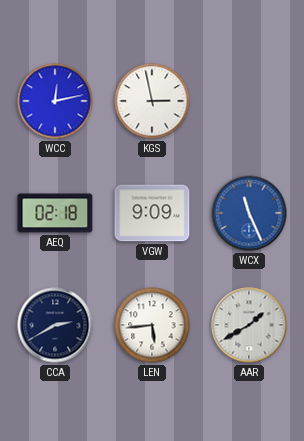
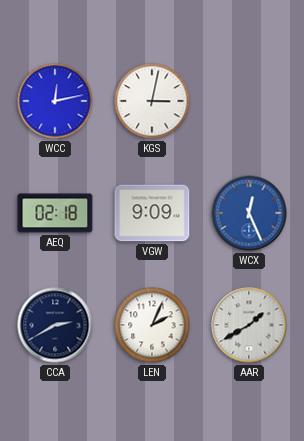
KGS: 2:58 -> 3:02 (152, 101)
WCX: 11:26 -> 12:26 (249, 213)
LEN: 5:44 -> 2:04 (152, 325)
